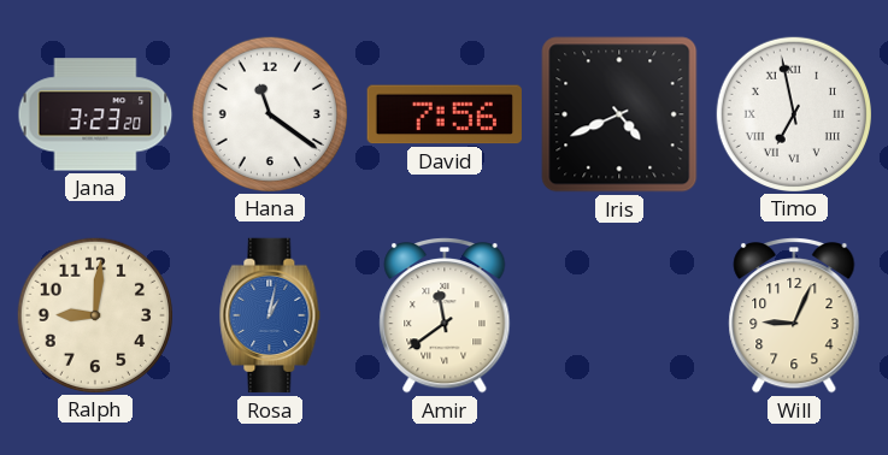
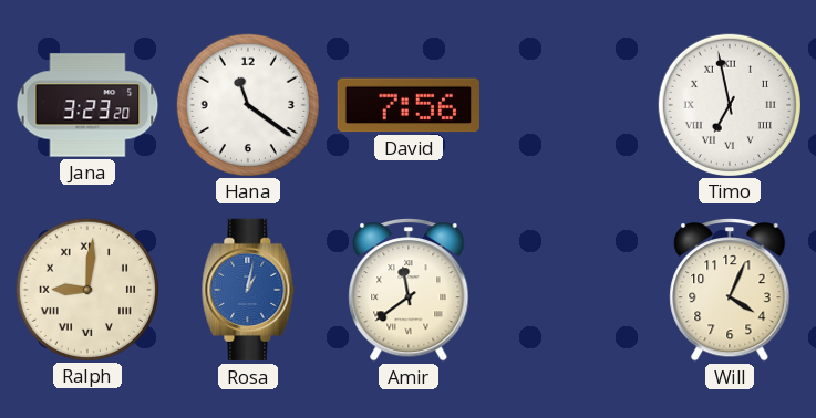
Iris: 4:41 -> none (619, 114)
Ralph numerals: Arabic -> Roman (86, 289)
Will: 9:04 -> 4:04 (730, 291)
